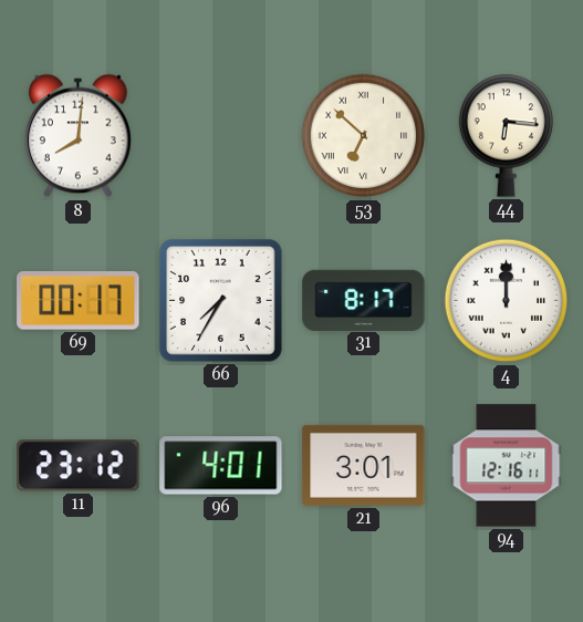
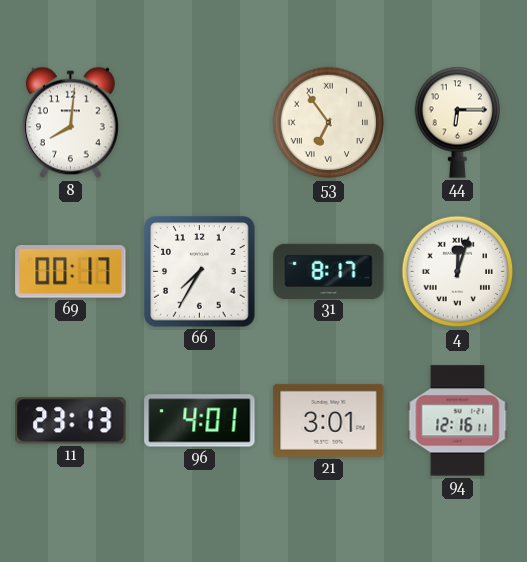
53: 6:52 -> 6:54 (329, 123)
44: 6:16 -> 6:15 (457, 122)
4: 12:00 -> 12:03 (458, 272)
11: 23:12 -> 23:13 (71, 421)
